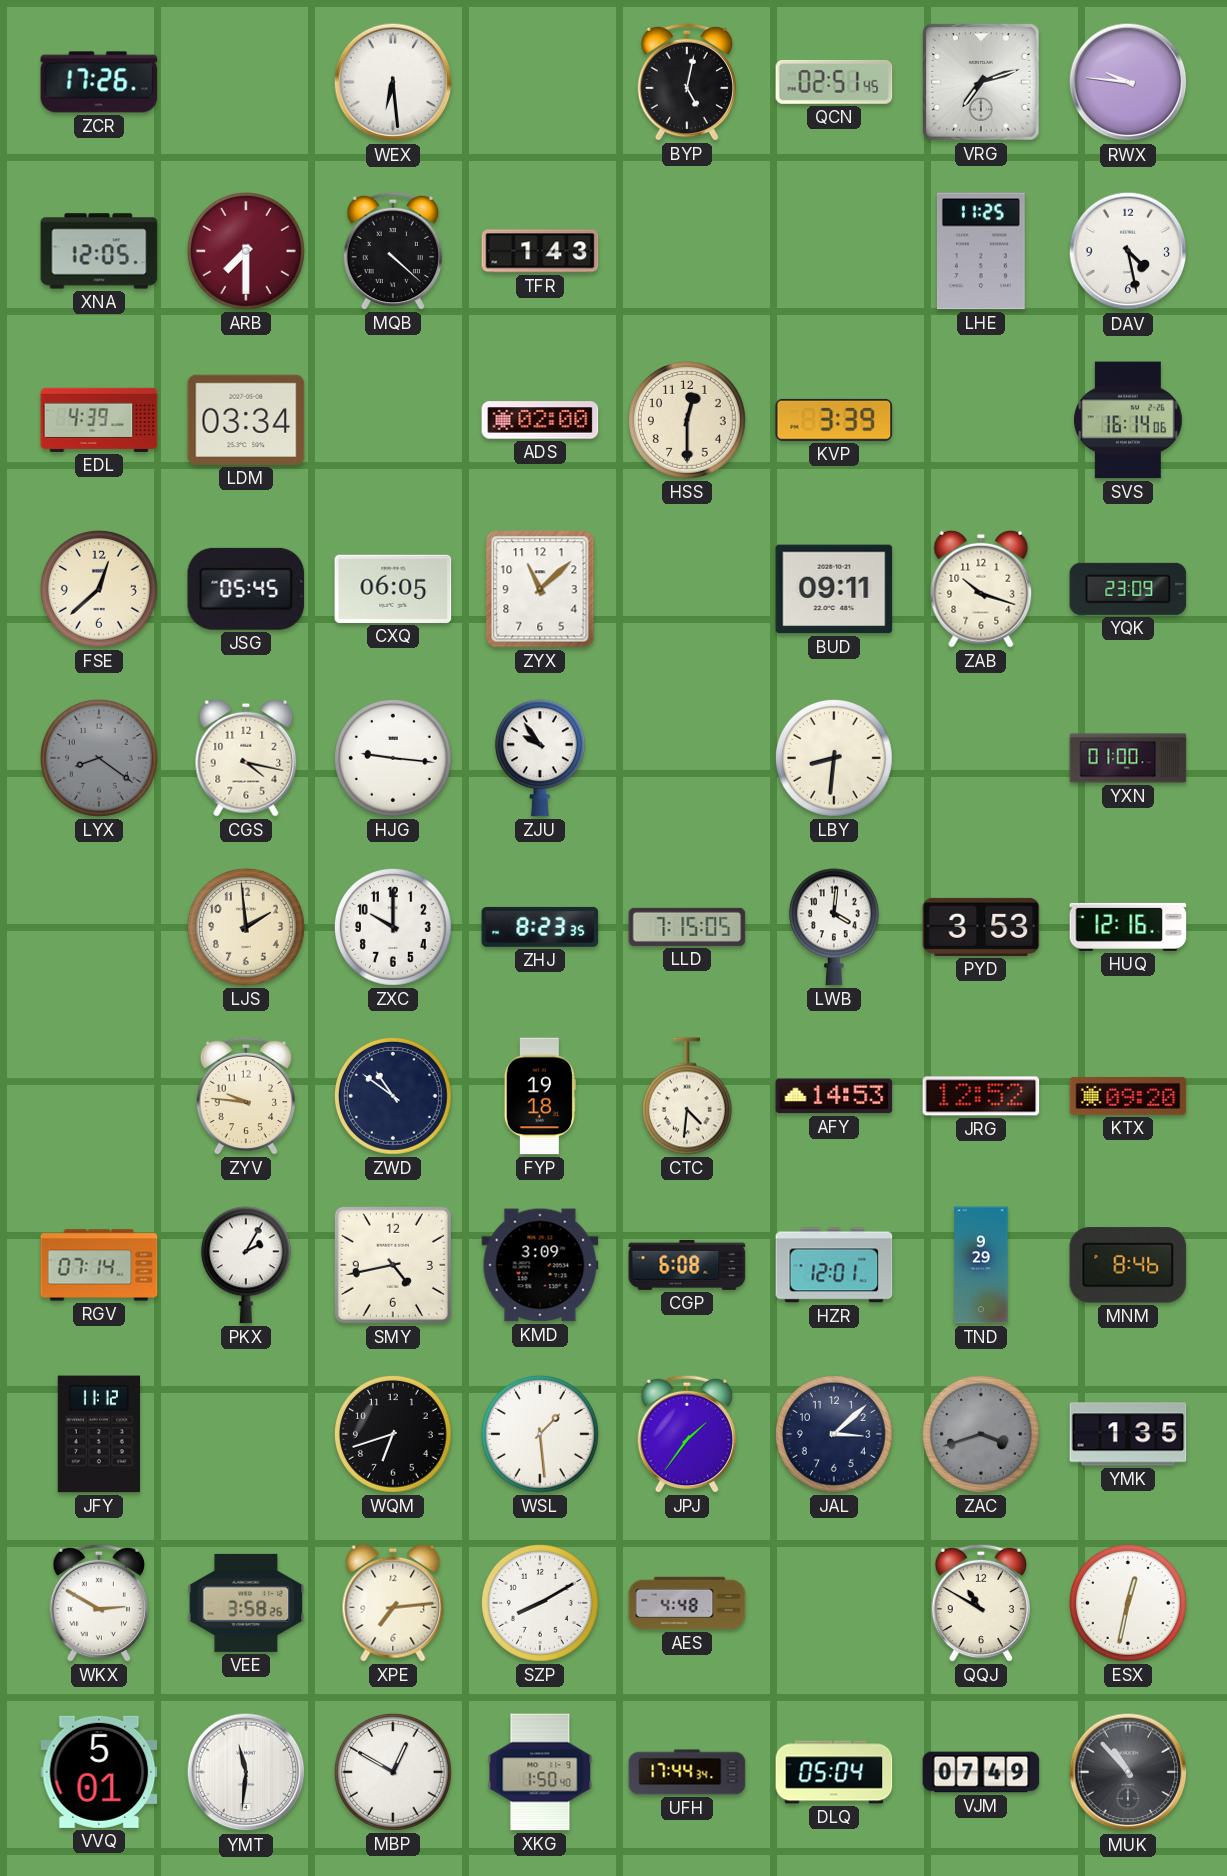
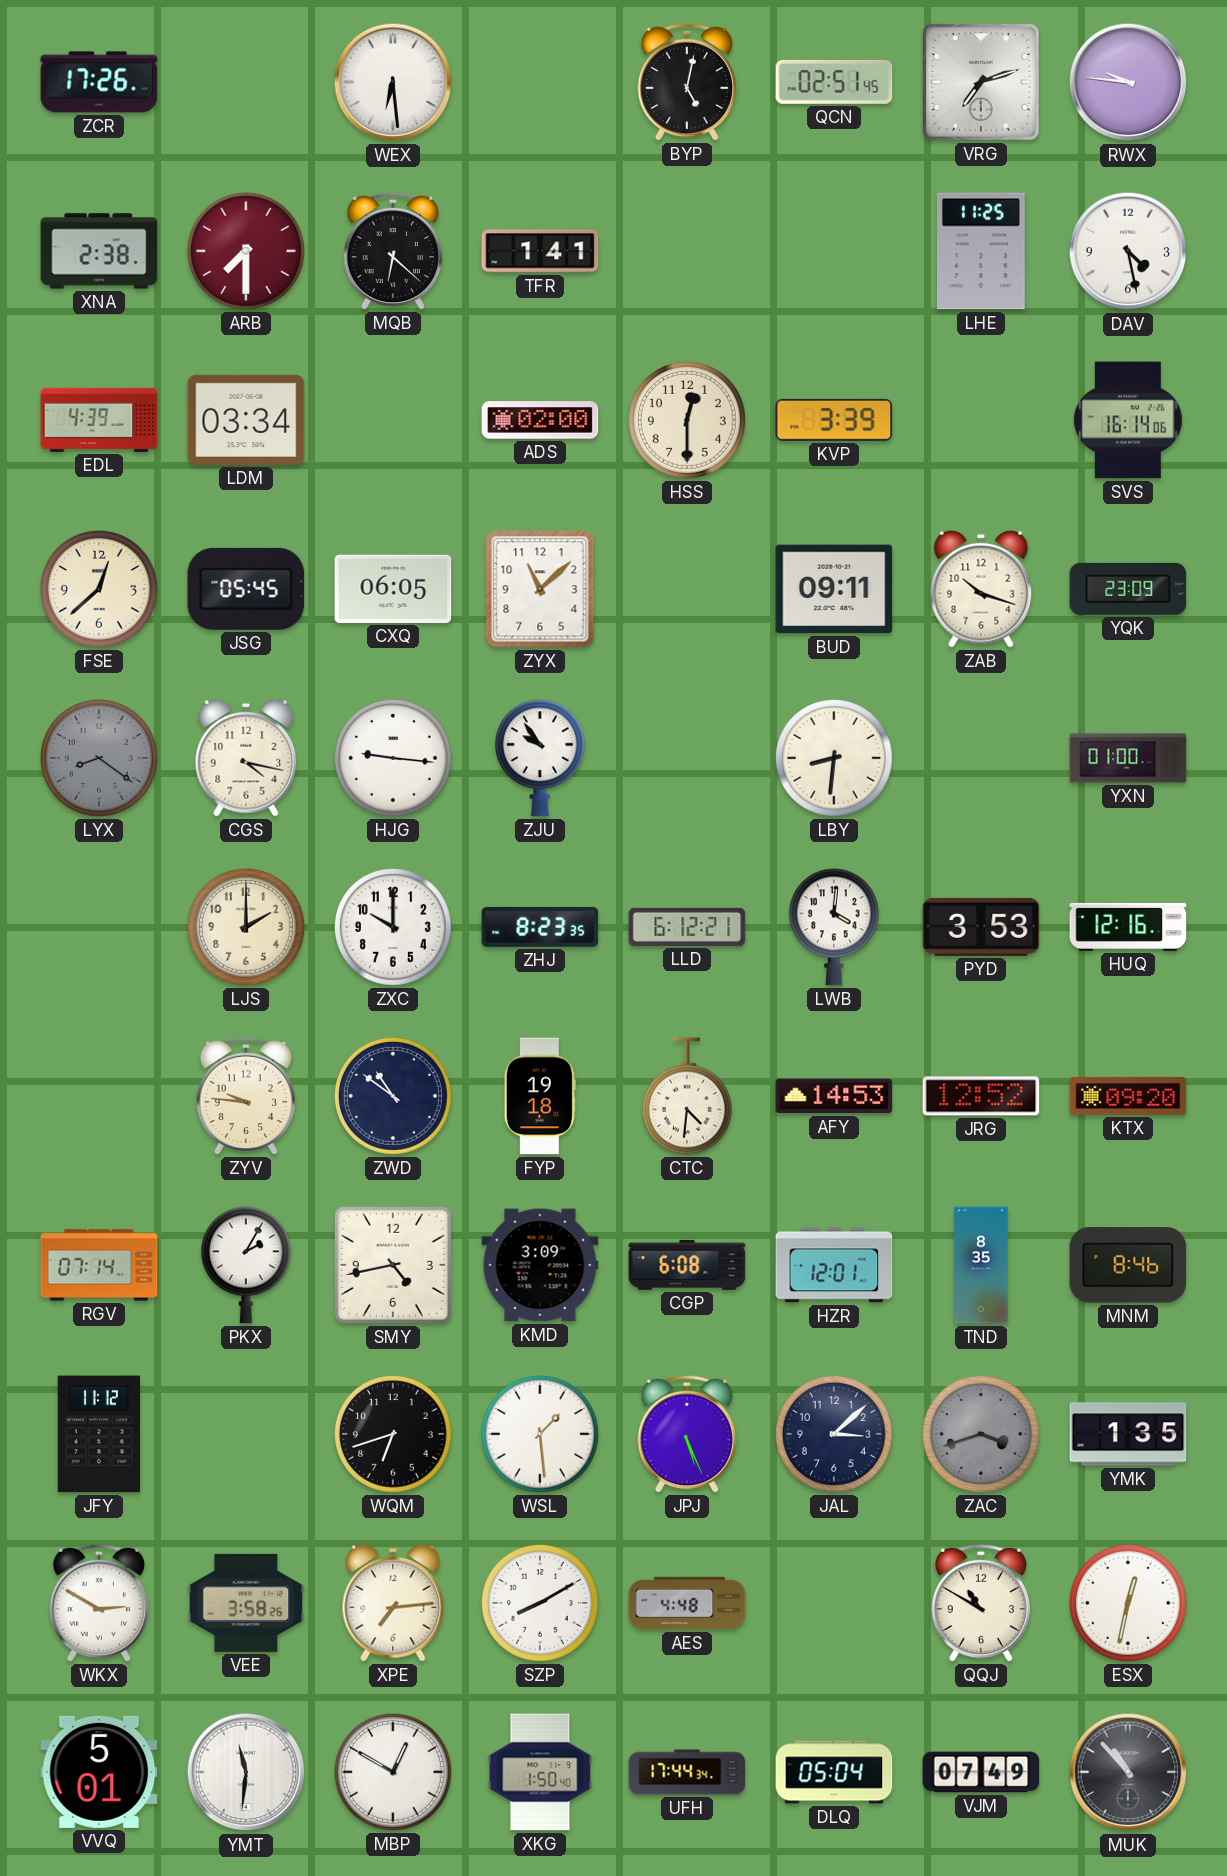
XNA: 12:05 -> 2:38 (99, 251)
MQB: 4:22 -> 6:22 (392, 251)
TFR: 1:43 -> 1:41 (540, 251)
LJS: 1:59 -> 2:00 (246, 927)
LLD: 7:15 -> 6:12 (687, 927)
TND: 9:29 -> 8:35 (981, 1265)
JPJ: 1:36 -> 5:26 (686, 1434)
